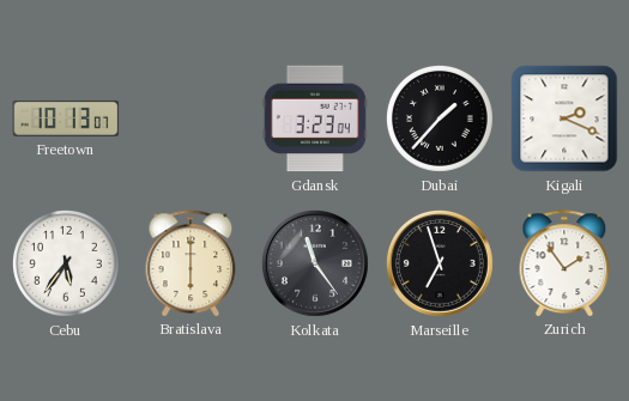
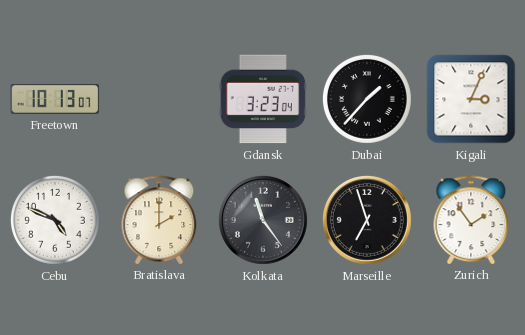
Kigali: 2:19 -> 3:04 (471, 99)
Cebu: 5:36 -> 4:49 (55, 220)
Bratislava: 6:00 -> 2:00 (159, 220)
